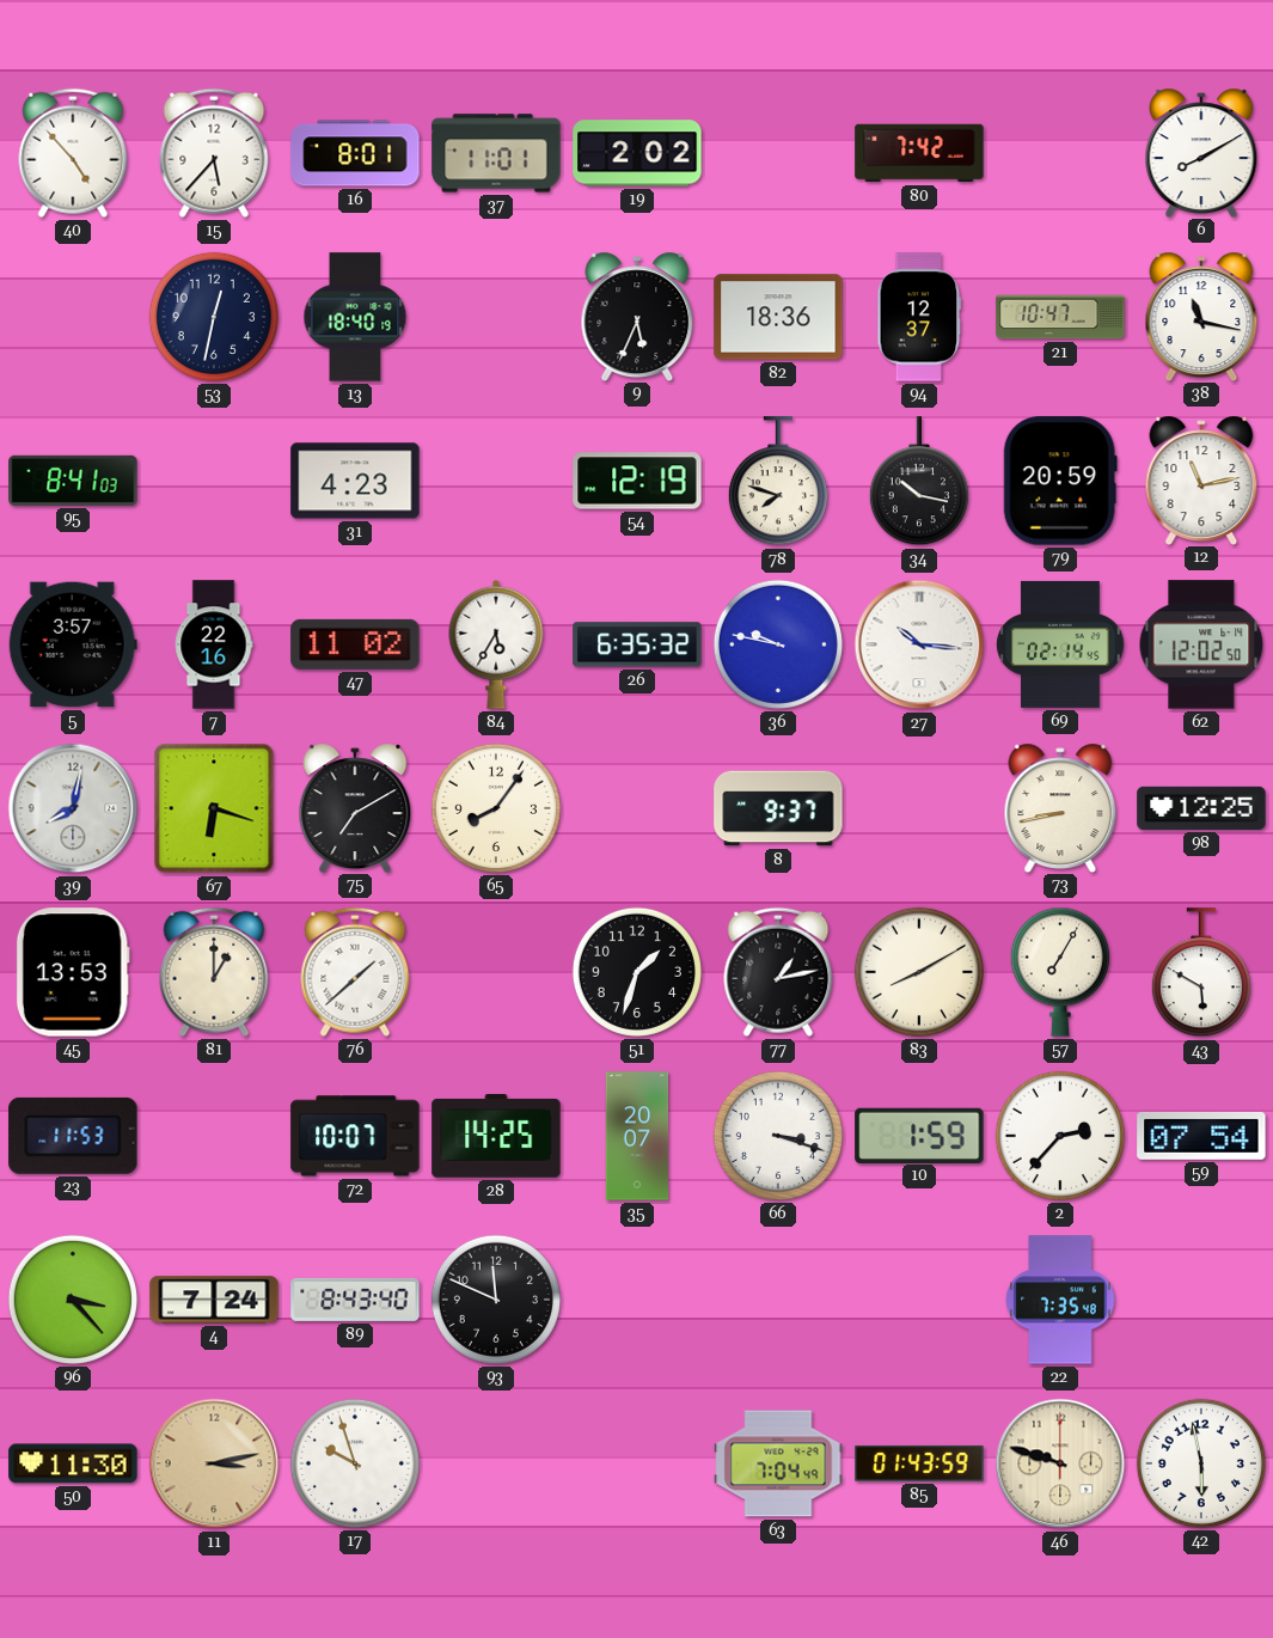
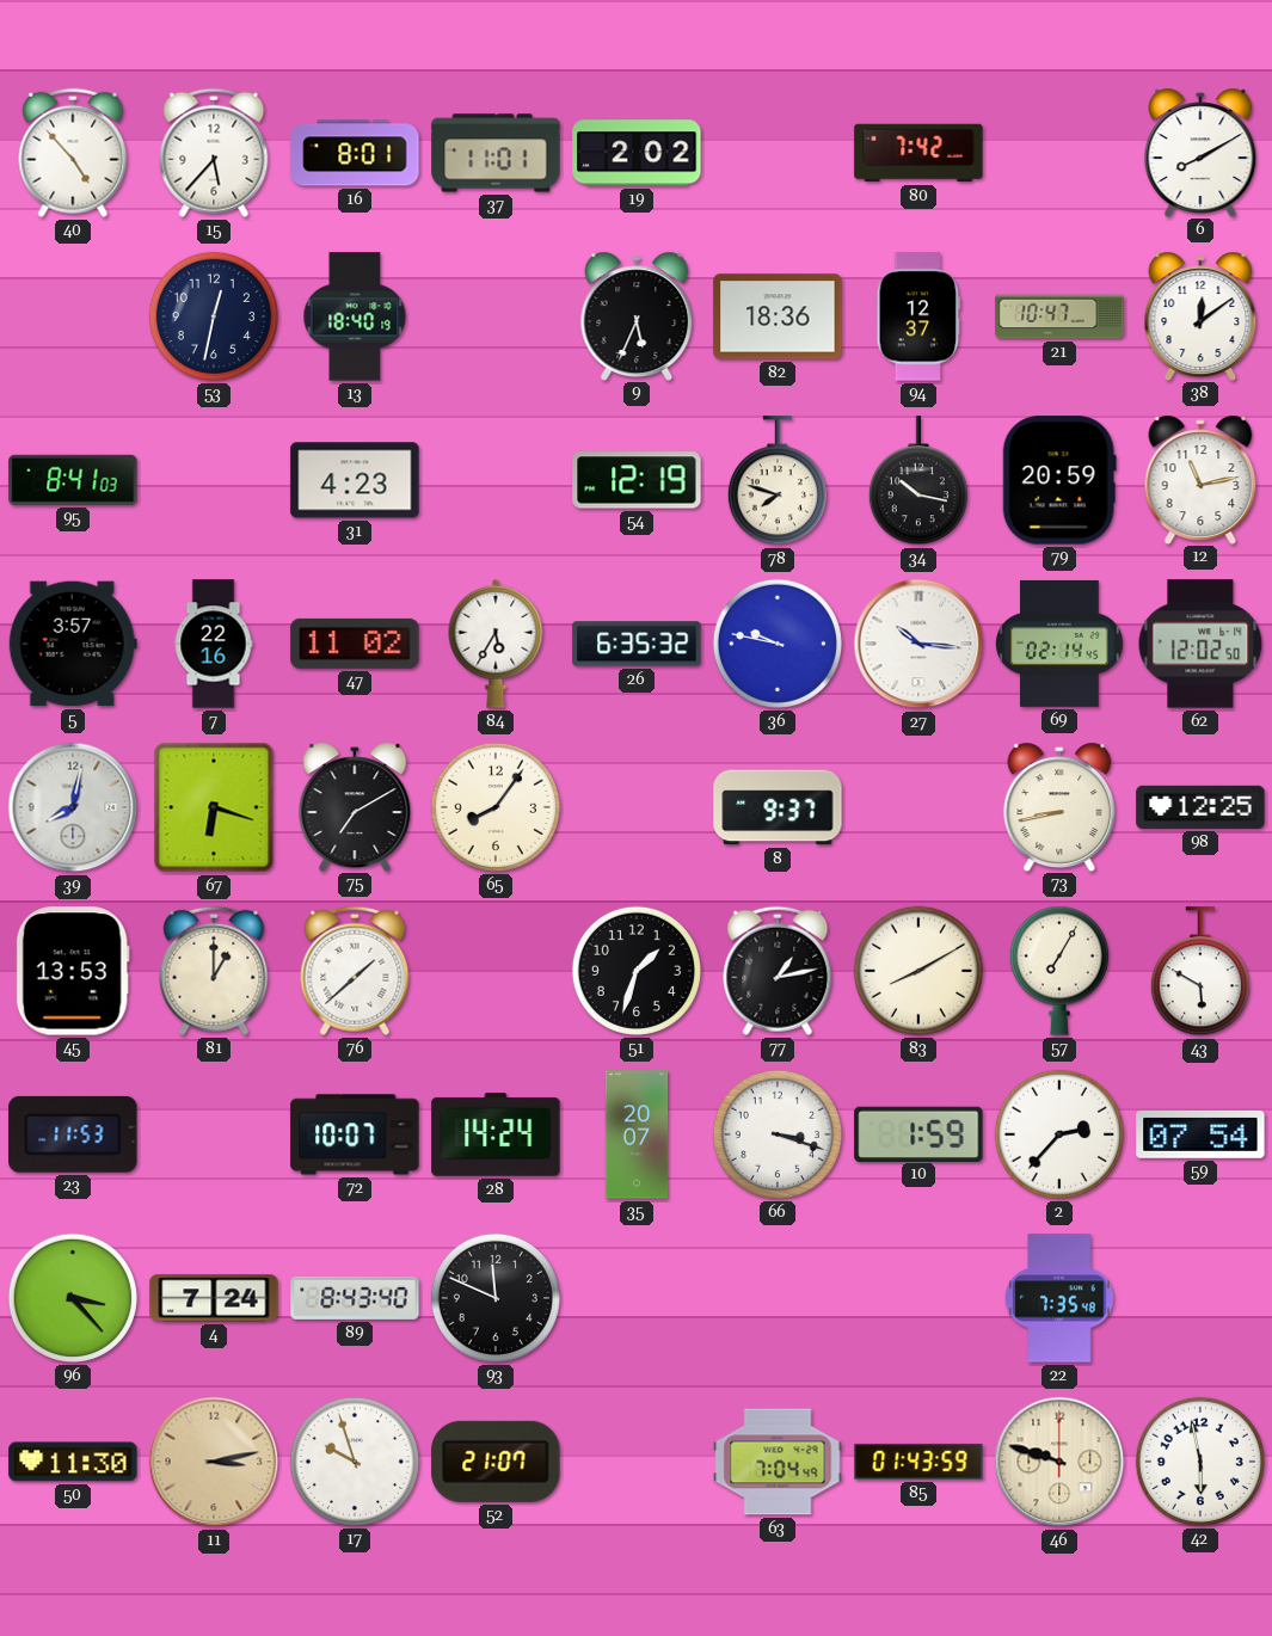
38: 11:17 -> 12:09 (1200, 315)
28: 14:25 -> 14:24 (496, 1134)
52: none -> 21:07 (496, 1462)
